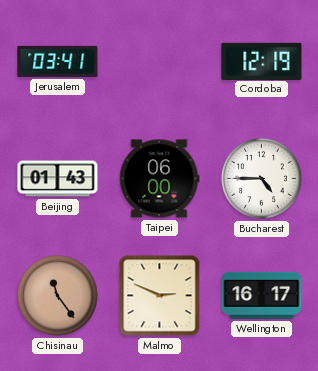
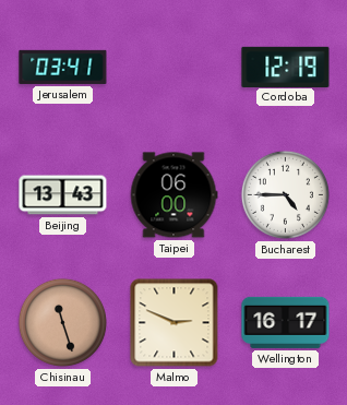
Beijing: 01:43 -> 13:43 (63, 195)
Chisinau: 11:24 -> 11:27 (62, 322)
